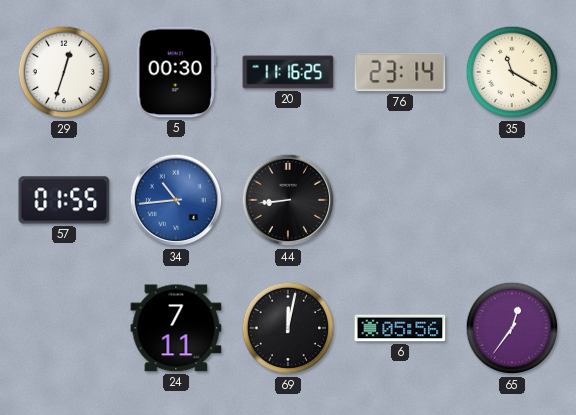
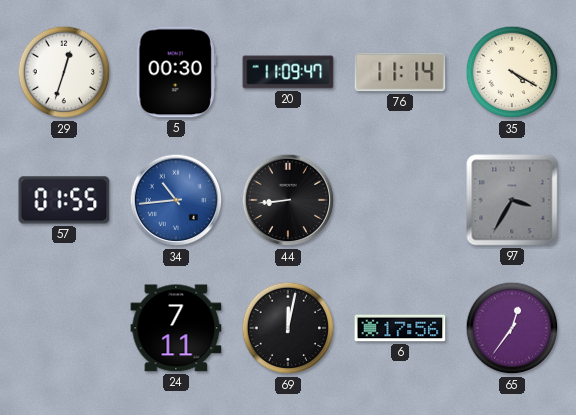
20: 11:16 -> 11:09 (288, 72)
76: 23:14 -> 11:14 (400, 72)
35: 11:20 -> 4:20 (512, 72)
97: none -> 3:35 (512, 200)
6: 05:56 -> 17:56 (400, 328)
